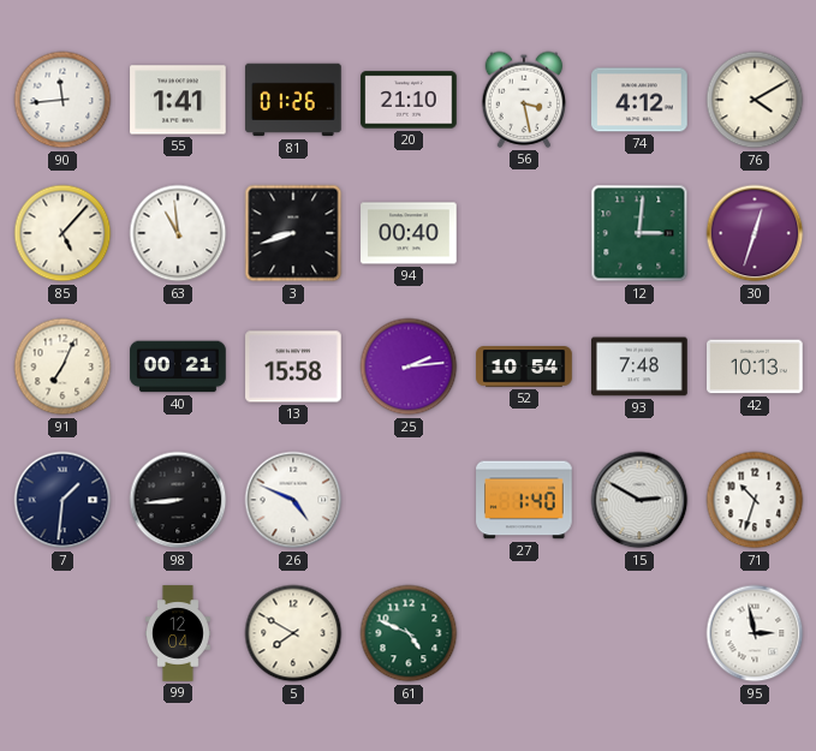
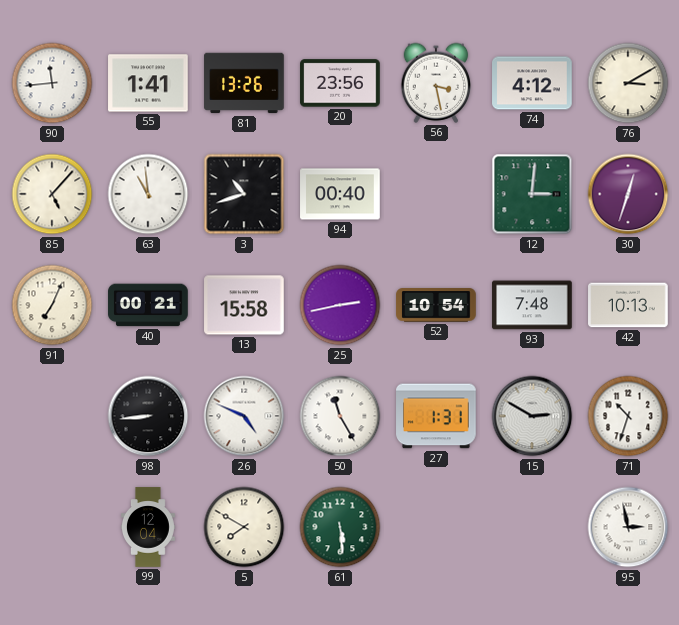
81: 01:26 -> 13:26 (244, 83)
20: 21:10 -> 23:56 (340, 83)
76: 4:10 -> 3:10 (628, 83)
3: 8:42 -> 10:42 (244, 194)
25: 2:14 -> 2:43 (340, 305)
7: 1:31 -> none (62, 500)
50: none -> 11:25 (340, 416)
27: 1:40 -> 1:31 (436, 416)
61: 4:49 -> 5:29 (340, 527)
